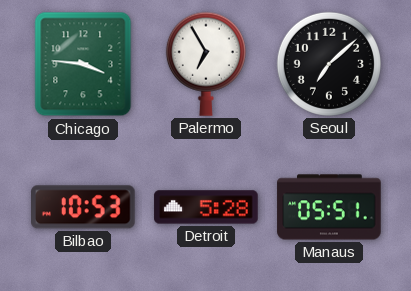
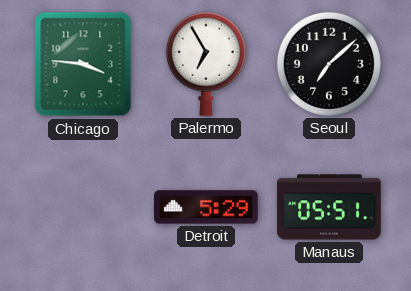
Bilbao: 10:53 -> none (84, 207)
Detroit: 5:28 -> 5:29 (206, 207)
